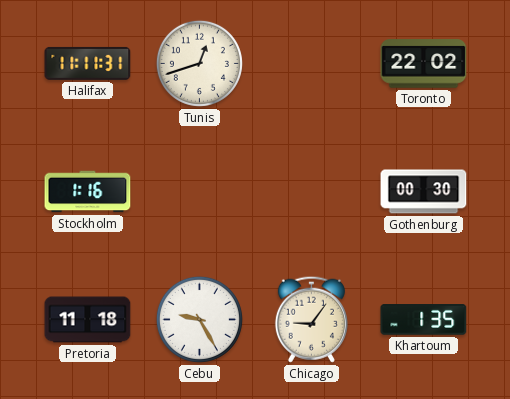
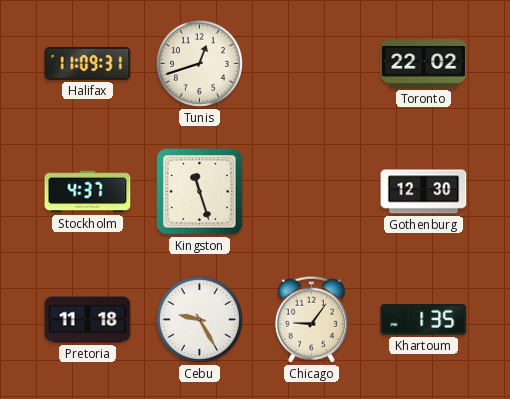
Halifax: 11:11 -> 11:09 (88, 63)
Stockholm: 1:16 -> 4:37 (88, 192)
Kingston: none -> 11:27 (200, 192)
Gothenburg: 00:30 -> 12:30 (424, 192)
